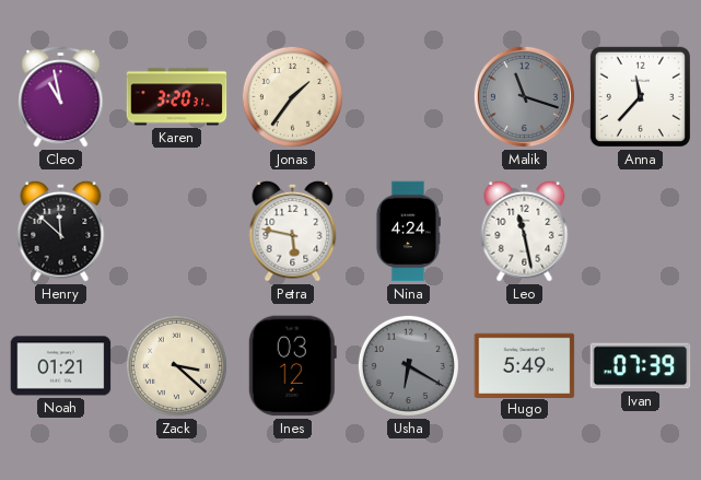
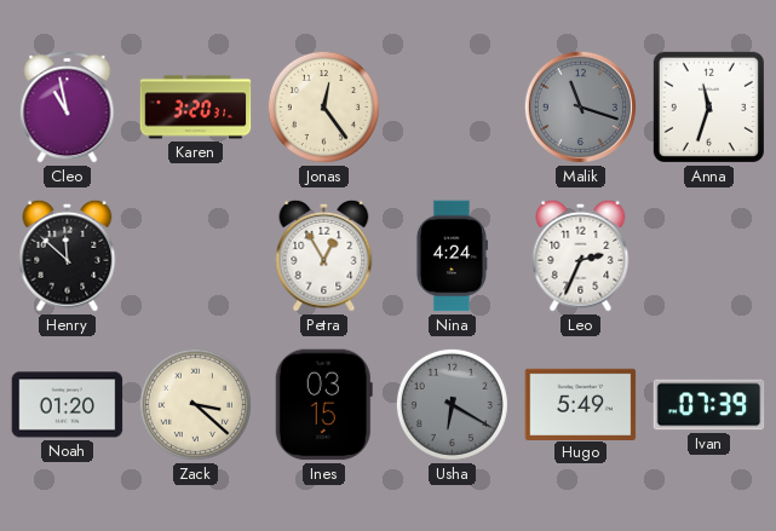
Jonas: 1:36 -> 12:24 (323, 106)
Anna: 11:37 -> 11:33 (708, 106)
Petra: 5:47 -> 12:55 (324, 255)
Leo: 11:28 -> 2:34 (581, 255)
Noah: 01:21 -> 01:20 (68, 405)
Ines: 03:12 -> 03:15 (323, 405)
